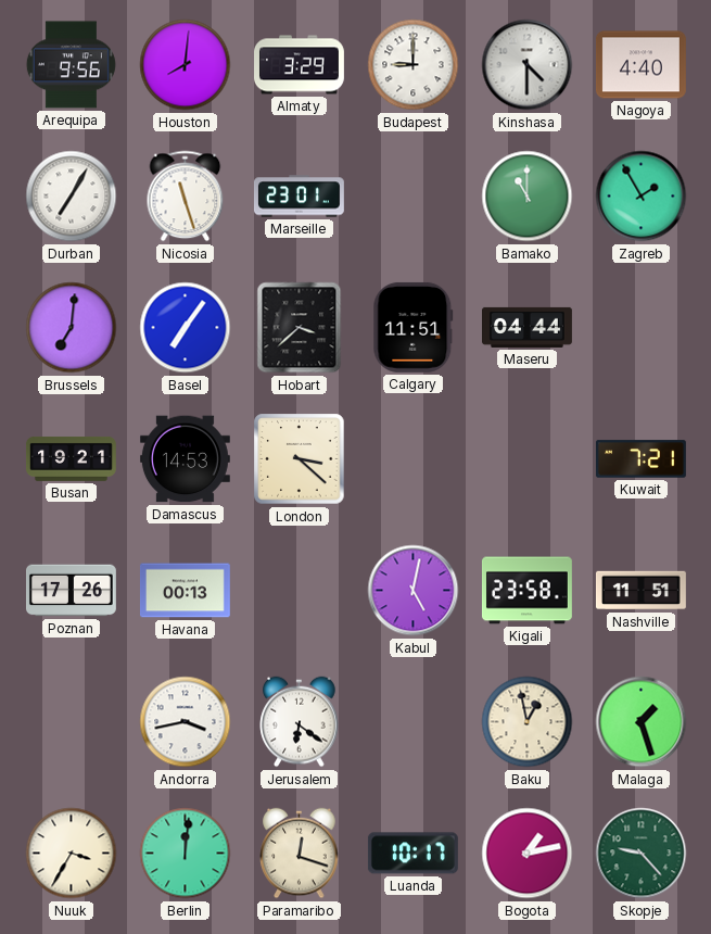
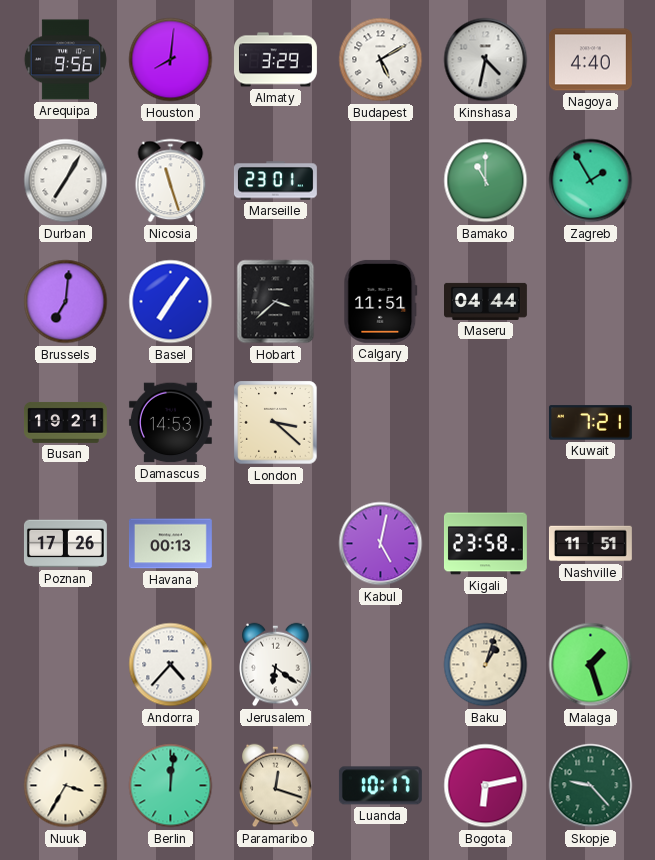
Budapest: 9:00 -> 5:10 (381, 60)
Kinshasa: 4:30 -> 4:32 (486, 60)
Andorra: 3:43 -> 4:37 (171, 665)
Baku: 12:58 -> 1:03 (486, 665)
Bogota: 1:13 -> 6:13 (486, 786)
